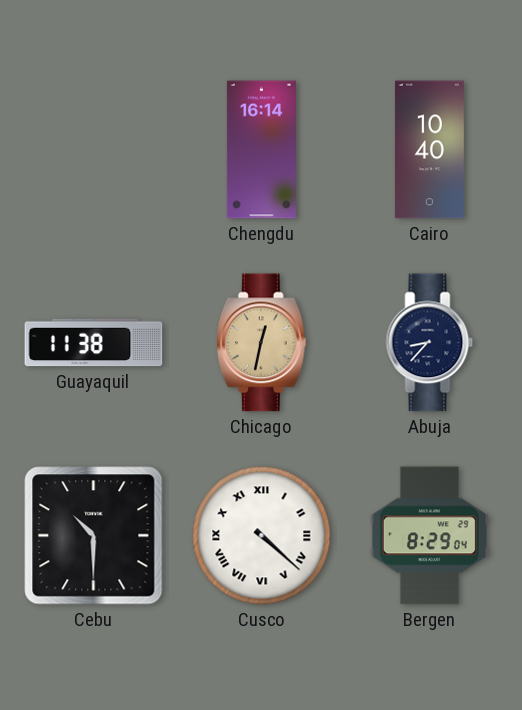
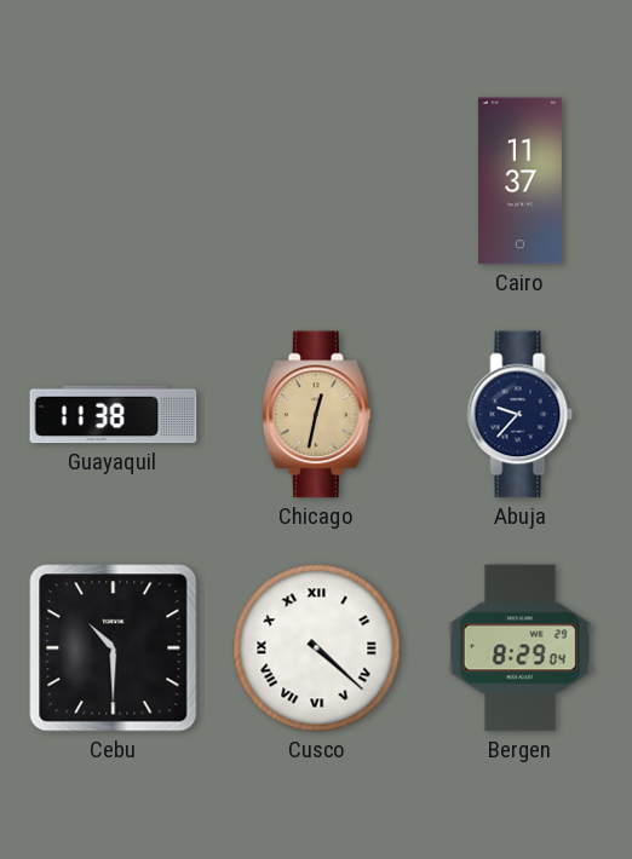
Chengdu: 16:14 -> none (261, 150)
Cairo: 10:40 -> 11:37 (519, 181)
Abuja: 8:37 -> 9:37 (521, 415)
